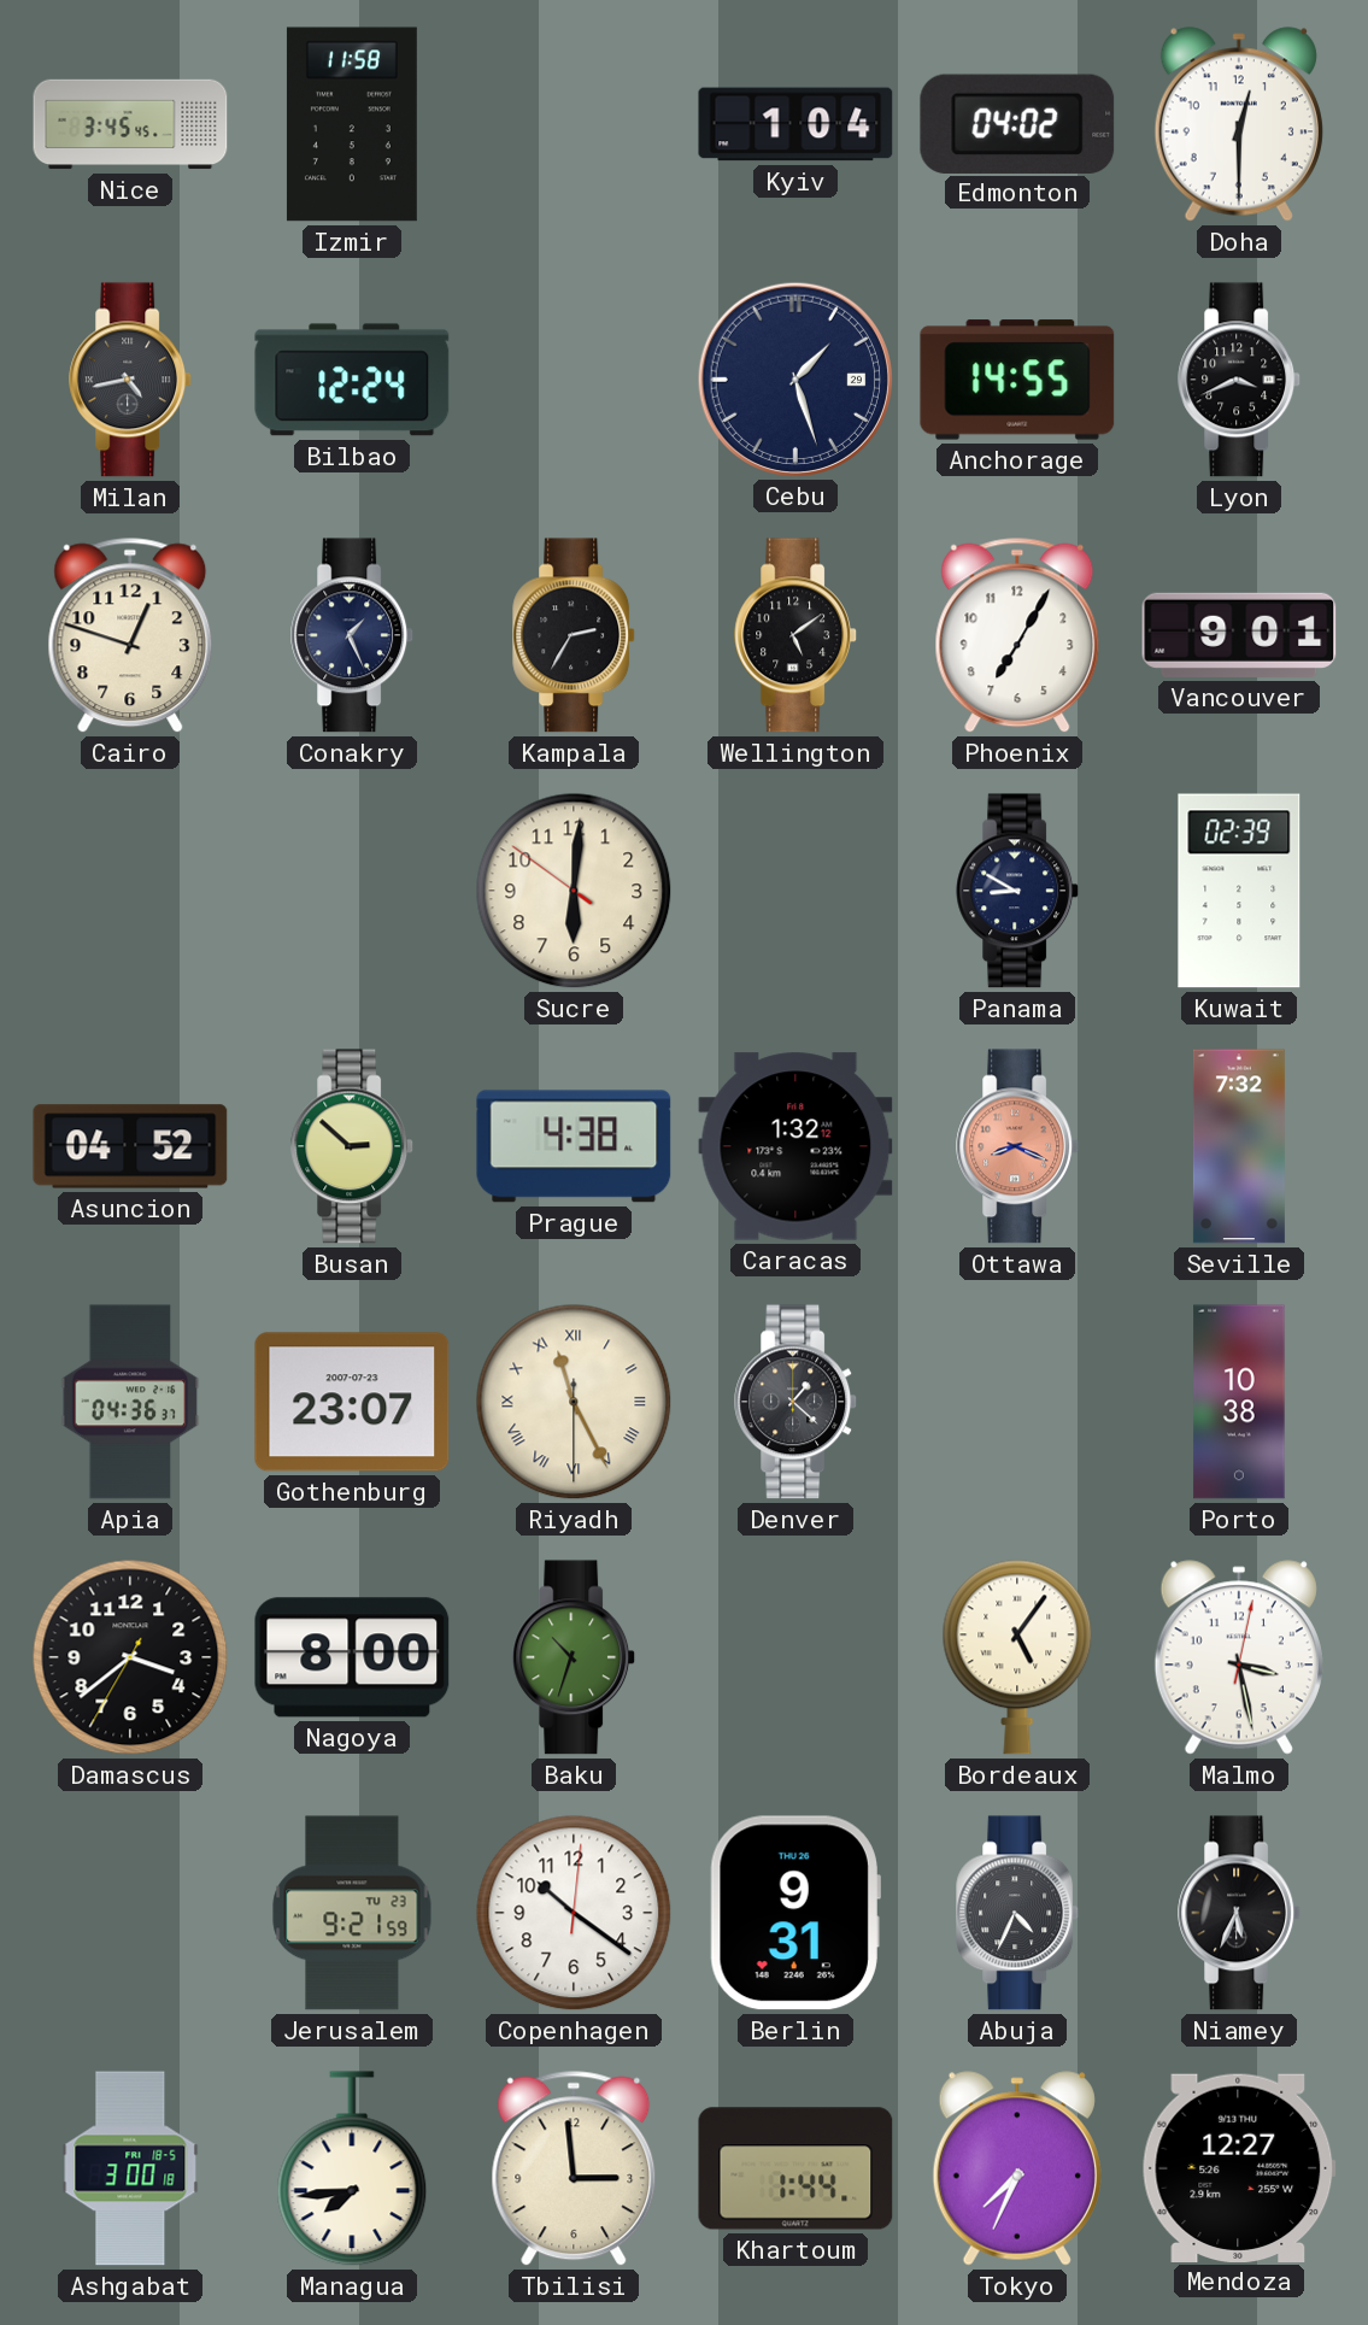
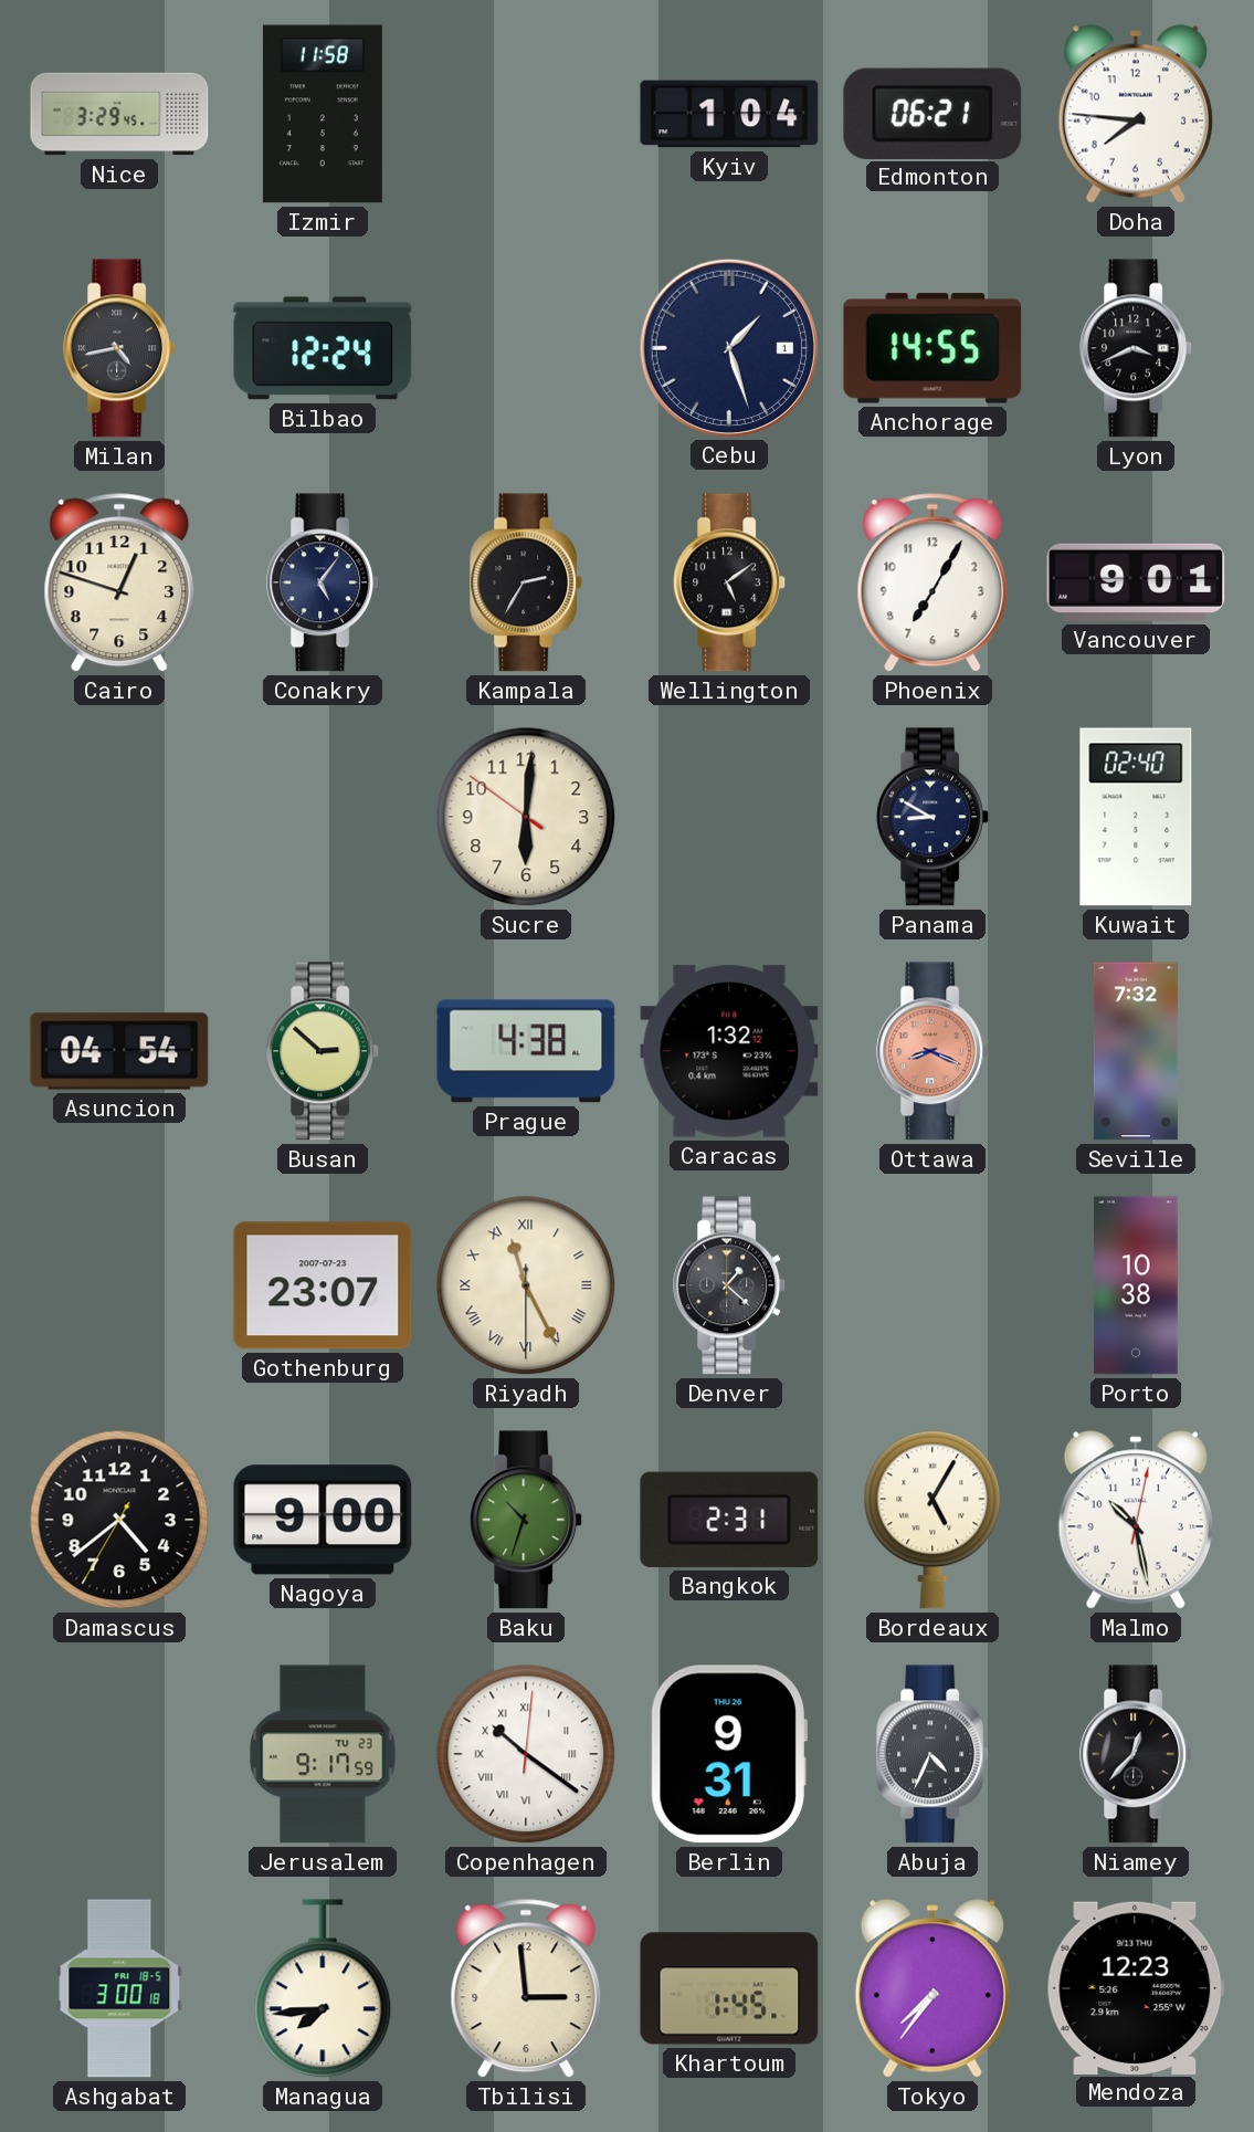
Nice: 3:45 -> 3:29 (119, 114)
Edmonton: 04:02 -> 06:21 (932, 113)
Doha: 12:30 -> 7:46 (1136, 114)
Cebu date: 29 -> 1 (728, 347)
Conakry: 1:26 -> 5:06 (324, 582)
Kuwait: 02:39 -> 02:40 (1136, 817)
Asuncion: 04:52 -> 04:54 (119, 1051)
Apia: 04:36 -> none (130, 1402)
Damascus: 3:38 -> 4:38 (119, 1520)
Nagoya: 8:00 -> 9:00 (323, 1520)
Bangkok: none -> 2:31 (729, 1520)
Bordeaux: 5:06 -> 5:05 (932, 1520)
Malmo: 3:28 -> 10:28 (1136, 1520)
Jerusalem: 9:21 -> 9:17 (323, 1754)
Copenhagen numerals: Arabic -> Roman (526, 1754)
Niamey: 5:34 -> 12:37 (1137, 1754)
Khartoum: 1:44 -> 1:45 (729, 1988)
Tokyo: 7:34 -> 7:36 (932, 1988)
Mendoza: 12:27 -> 12:23 (1136, 1987)
